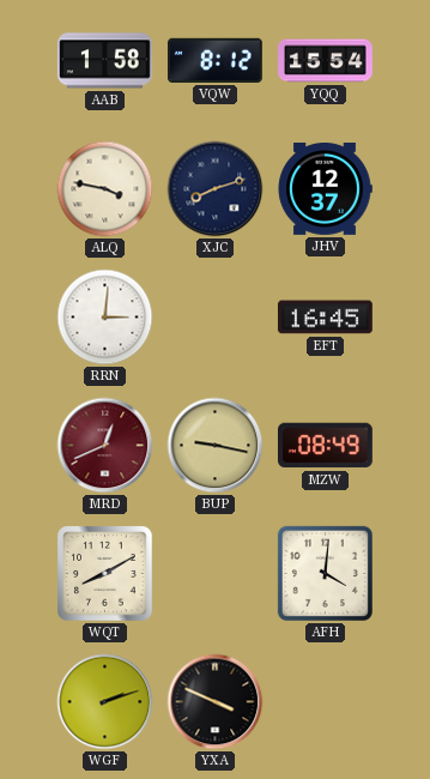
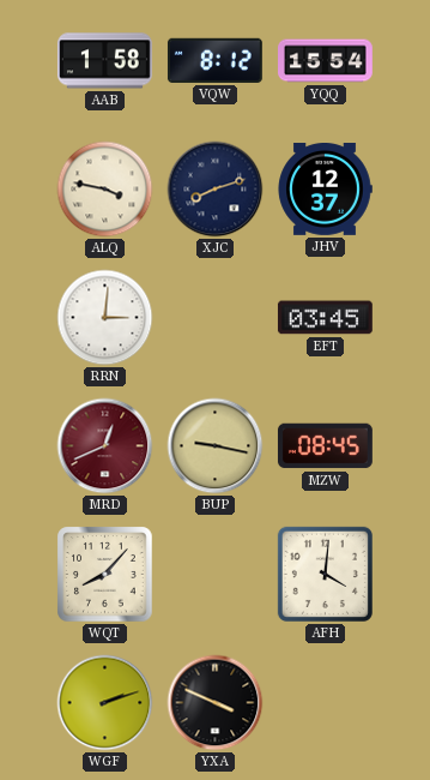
EFT: 16:45 -> 03:45 (325, 318)
MZW: 08:49 -> 08:45 (325, 446)
WQT: 8:10 -> 8:07 (105, 575)
